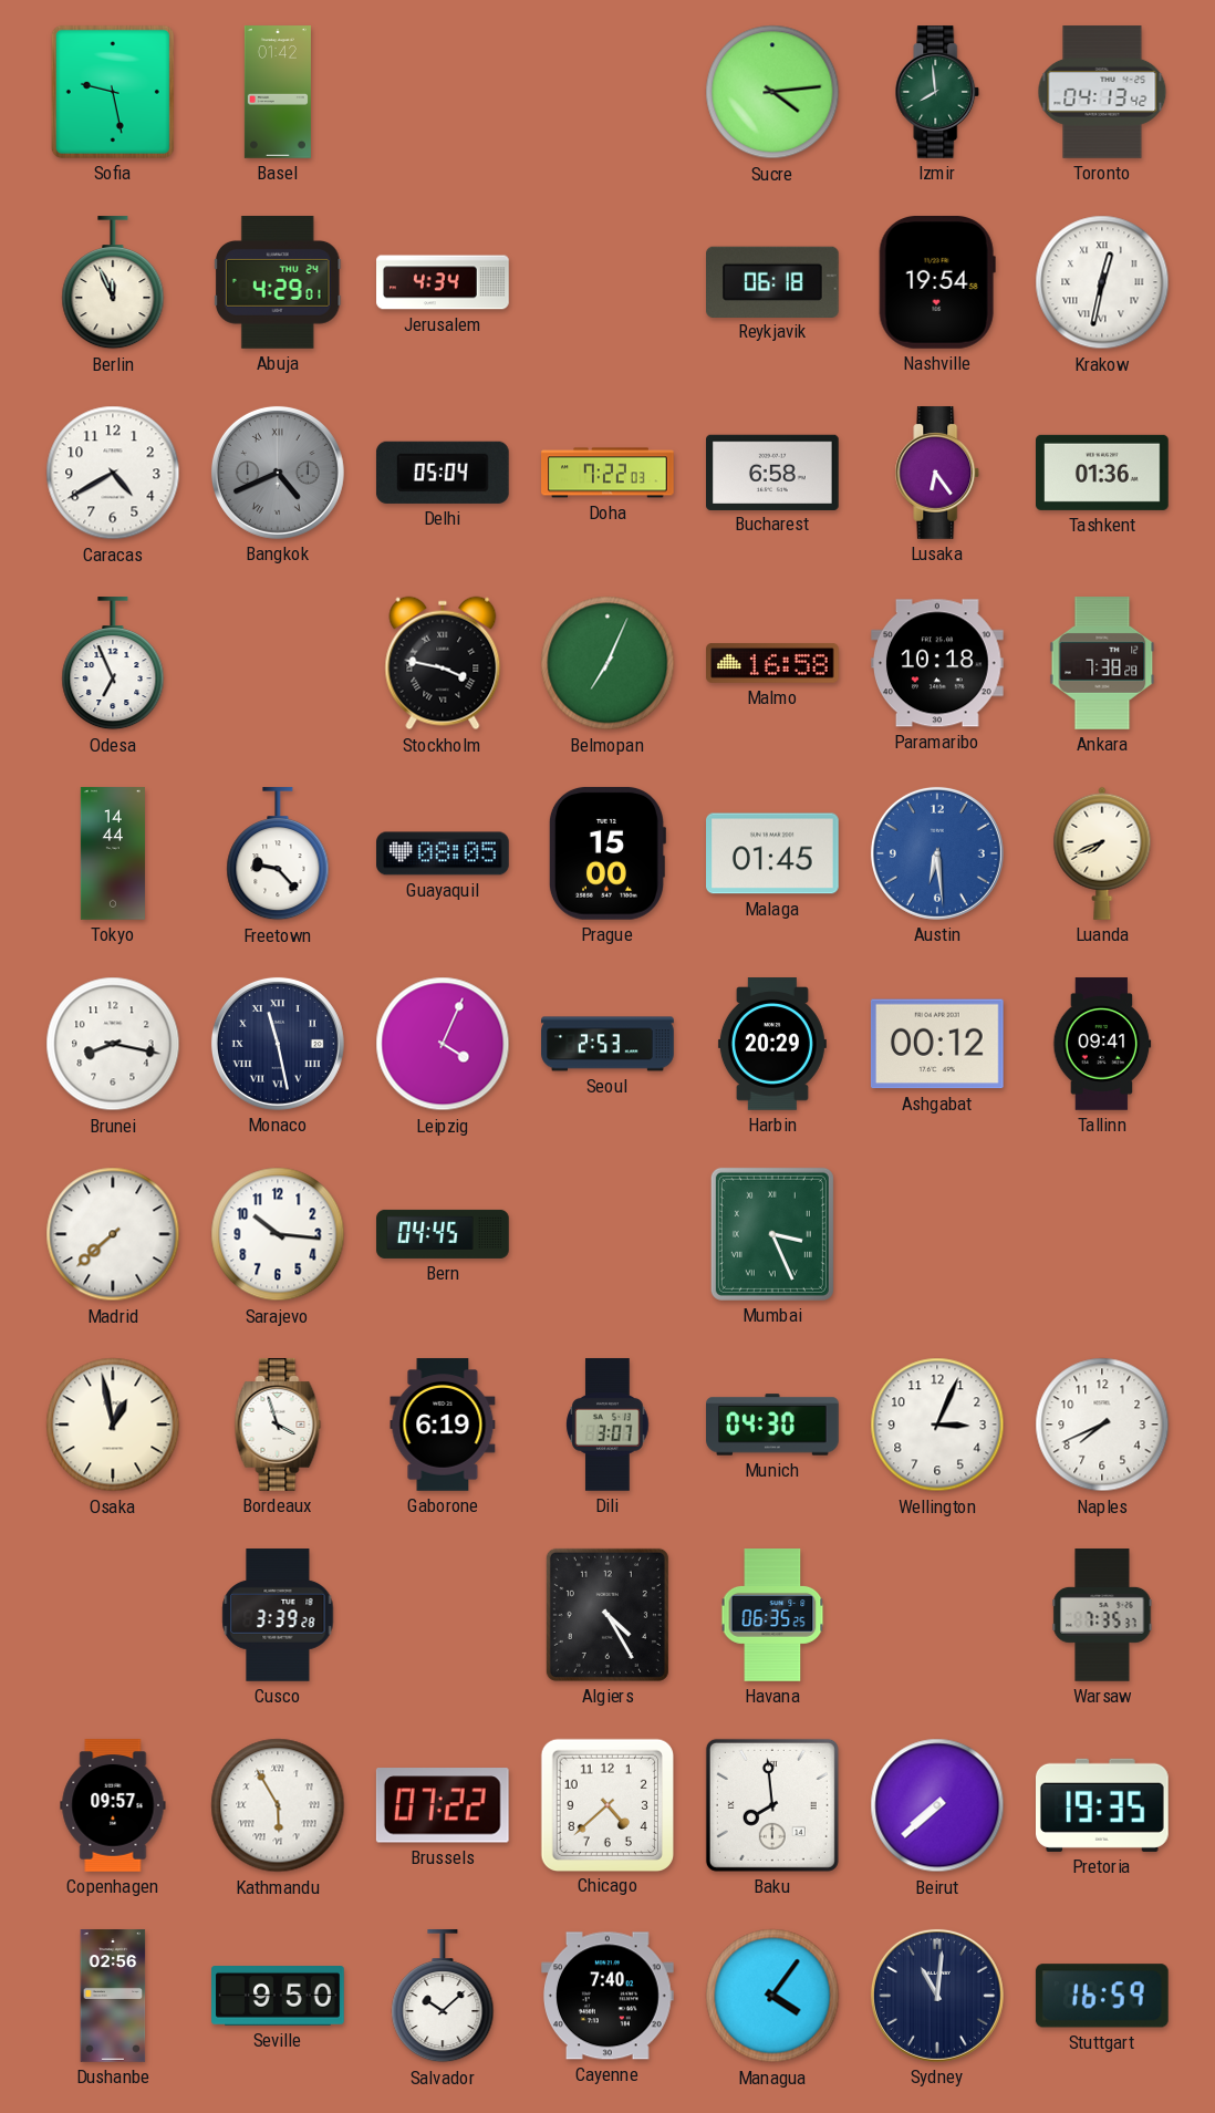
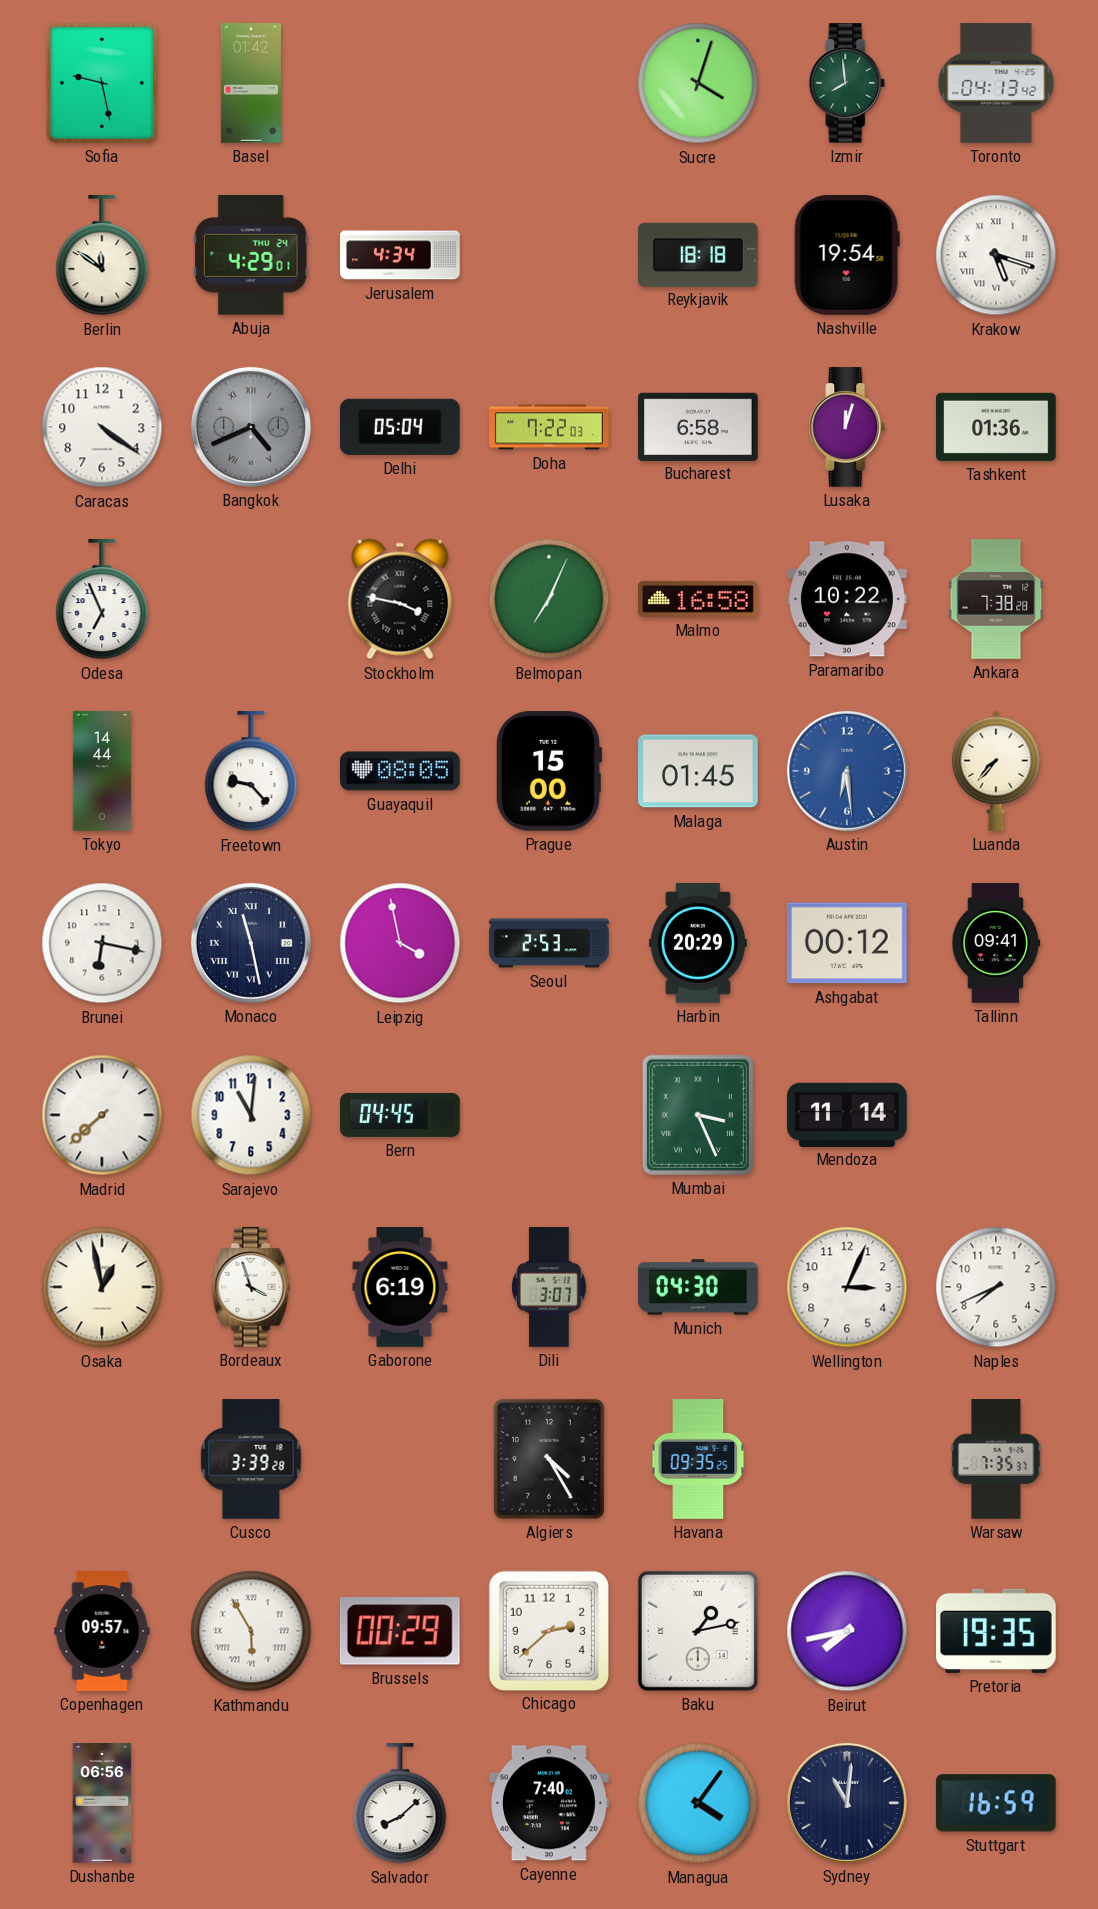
Sucre: 4:14 -> 4:03 (698, 83)
Berlin: 11:56 -> 11:51 (102, 256)
Reykjavik: 06:18 -> 18:18 (699, 254)
Krakow: 12:32 -> 5:18 (996, 255)
Caracas: 4:40 -> 4:21 (102, 427)
Lusaka: 6:24 -> 12:03 (847, 427)
Paramaribo: 10:18 -> 10:22 (848, 599)
Luanda: 7:41 -> 7:37 (996, 771)
Brunei: 8:17 -> 6:17 (102, 943)
Leipzig: 4:04 -> 3:58 (400, 943)
Sarajevo: 10:16 -> 11:01 (251, 1115)
Mendoza: none -> 11:14 (847, 1114)
Havana: 06:35 -> 09:35 (698, 1459)
Brussels: 07:22 -> 00:29 (400, 1631)
Chicago: 4:38 -> 2:38 (548, 1630)
Baku: 7:59 -> 1:13 (698, 1631)
Beirut: 7:38 -> 7:43 (847, 1631)
Dushanbe: 02:56 -> 06:56 (102, 1803)
Seville: 9:50 -> none (278, 1997)
Salvador: 10:08 -> 8:08 (400, 1804)
